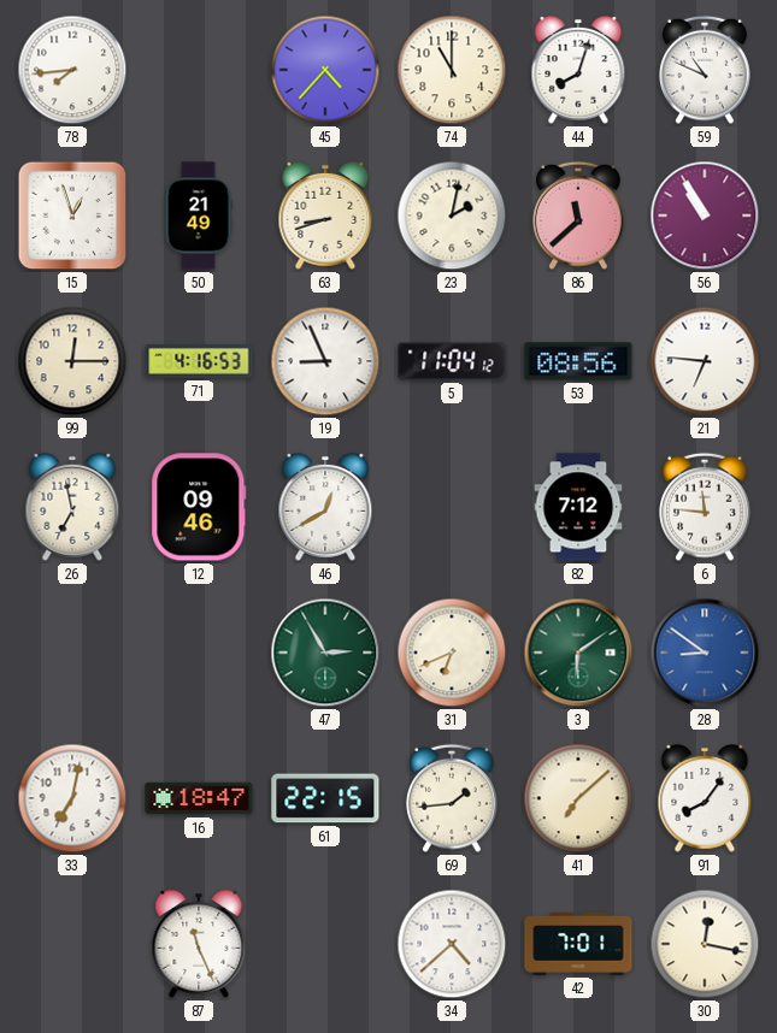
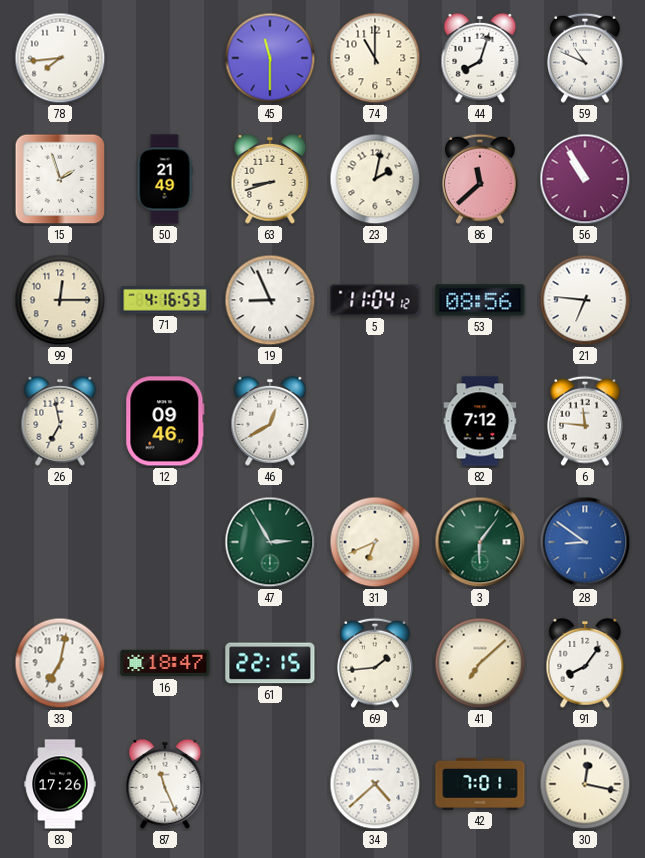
45: 4:37 -> 11:30 (270, 58)
15: 12:57 -> 1:57 (60, 179)
3: 6:09 -> 6:06 (480, 542)
83: none -> 17:26 (60, 784)
